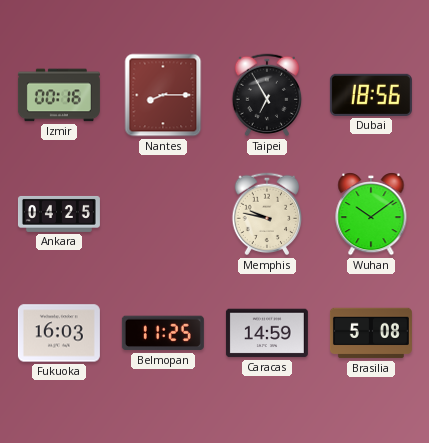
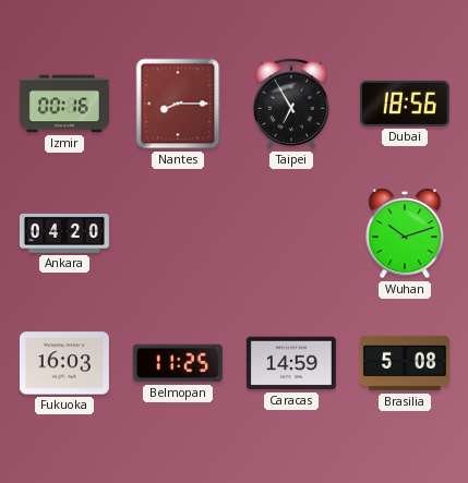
Ankara: 04:25 -> 04:20 (64, 233)
Memphis: 9:47 -> none (267, 214)
Wuhan: 10:09 -> 10:12 (405, 233)
